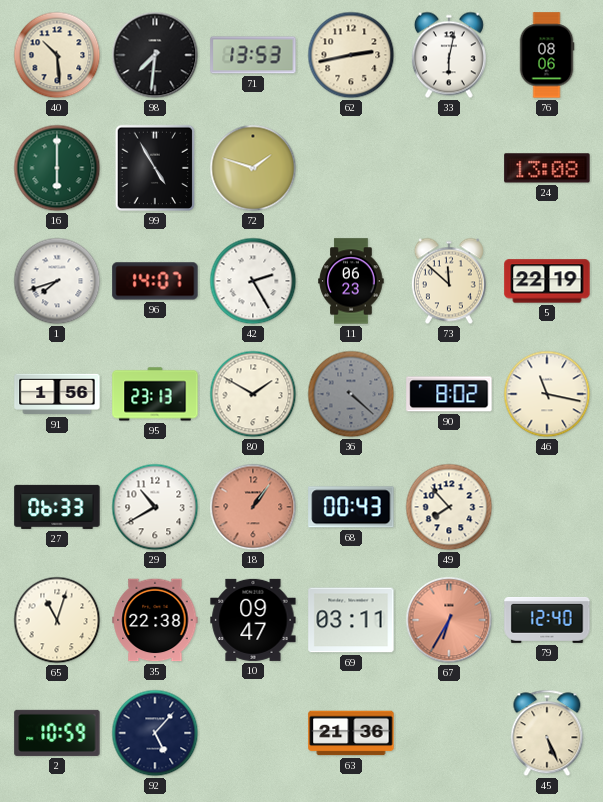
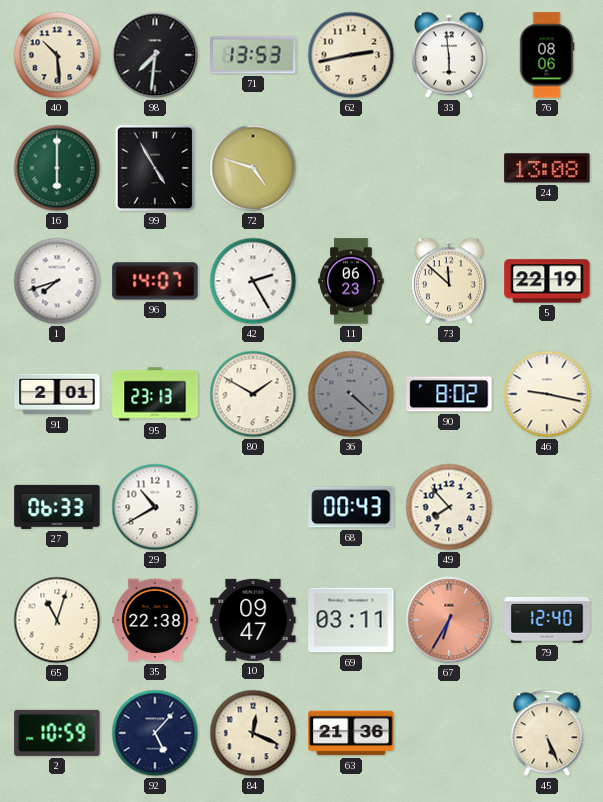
33: 6:02 -> 5:59 (449, 55)
72: 1:48 -> 4:48 (253, 168)
91: 1:56 -> 2:01 (57, 394)
46: 11:17 -> 9:17 (547, 394)
18: 1:06 -> none (253, 507)
84: none -> 12:19 (253, 733)
